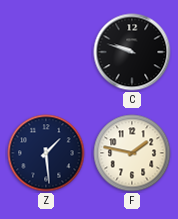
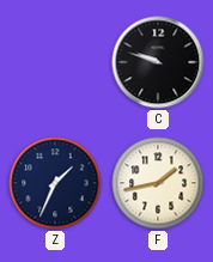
Z: 1:29 -> 1:34 (55, 183)
F: 1:47 -> 1:43 (158, 183)
